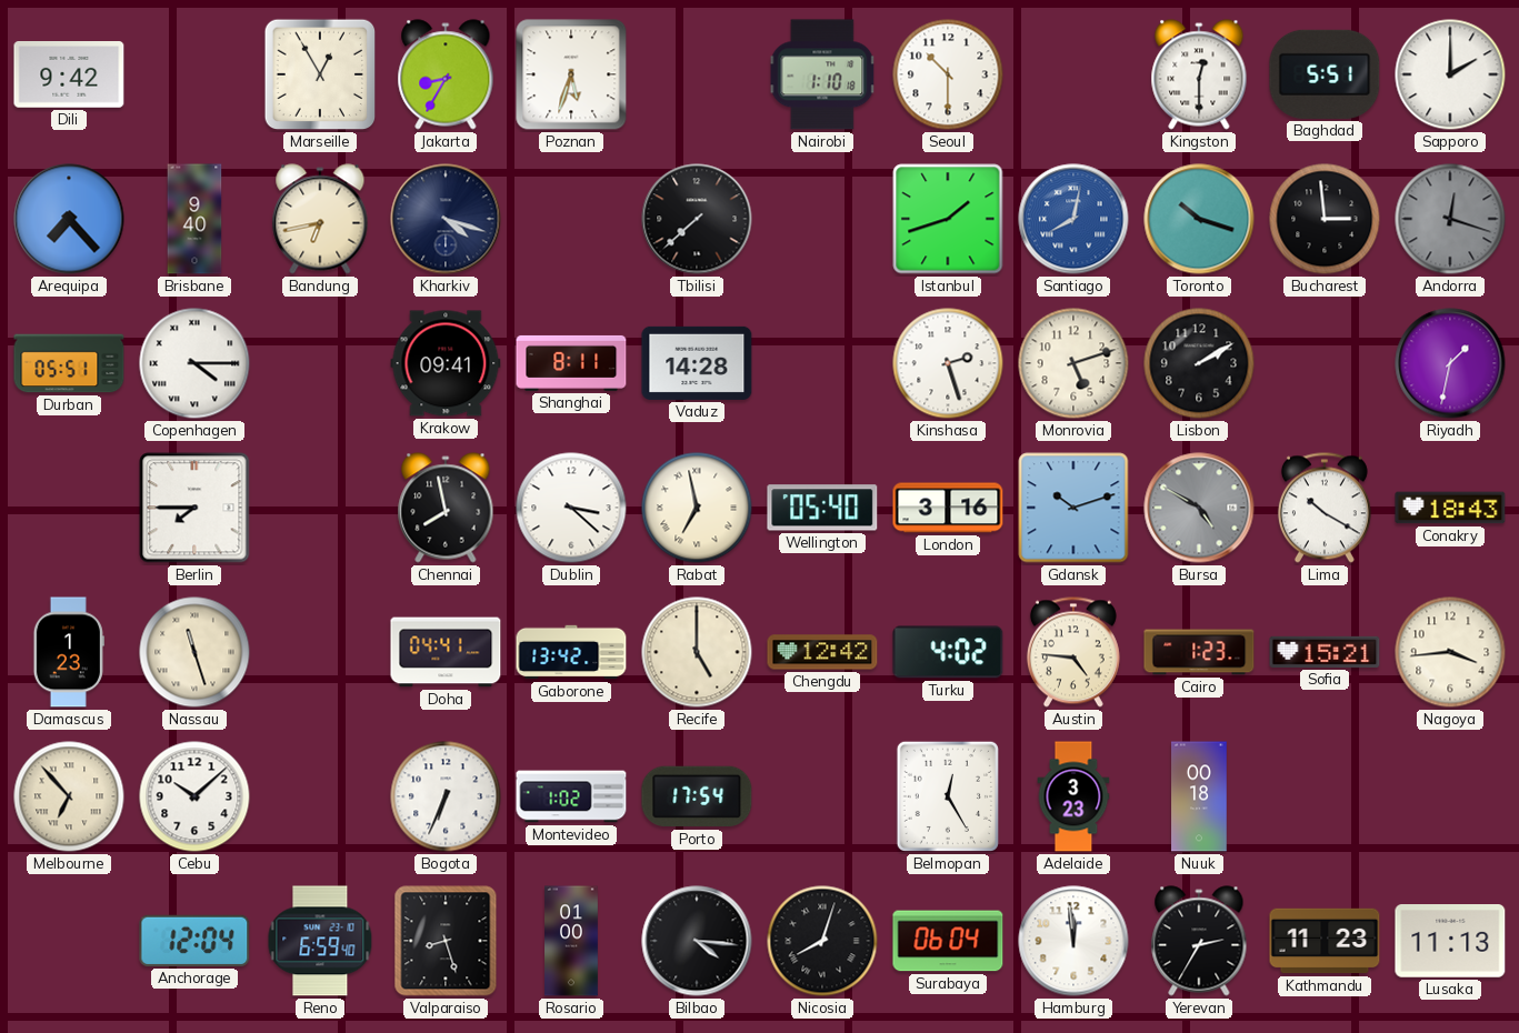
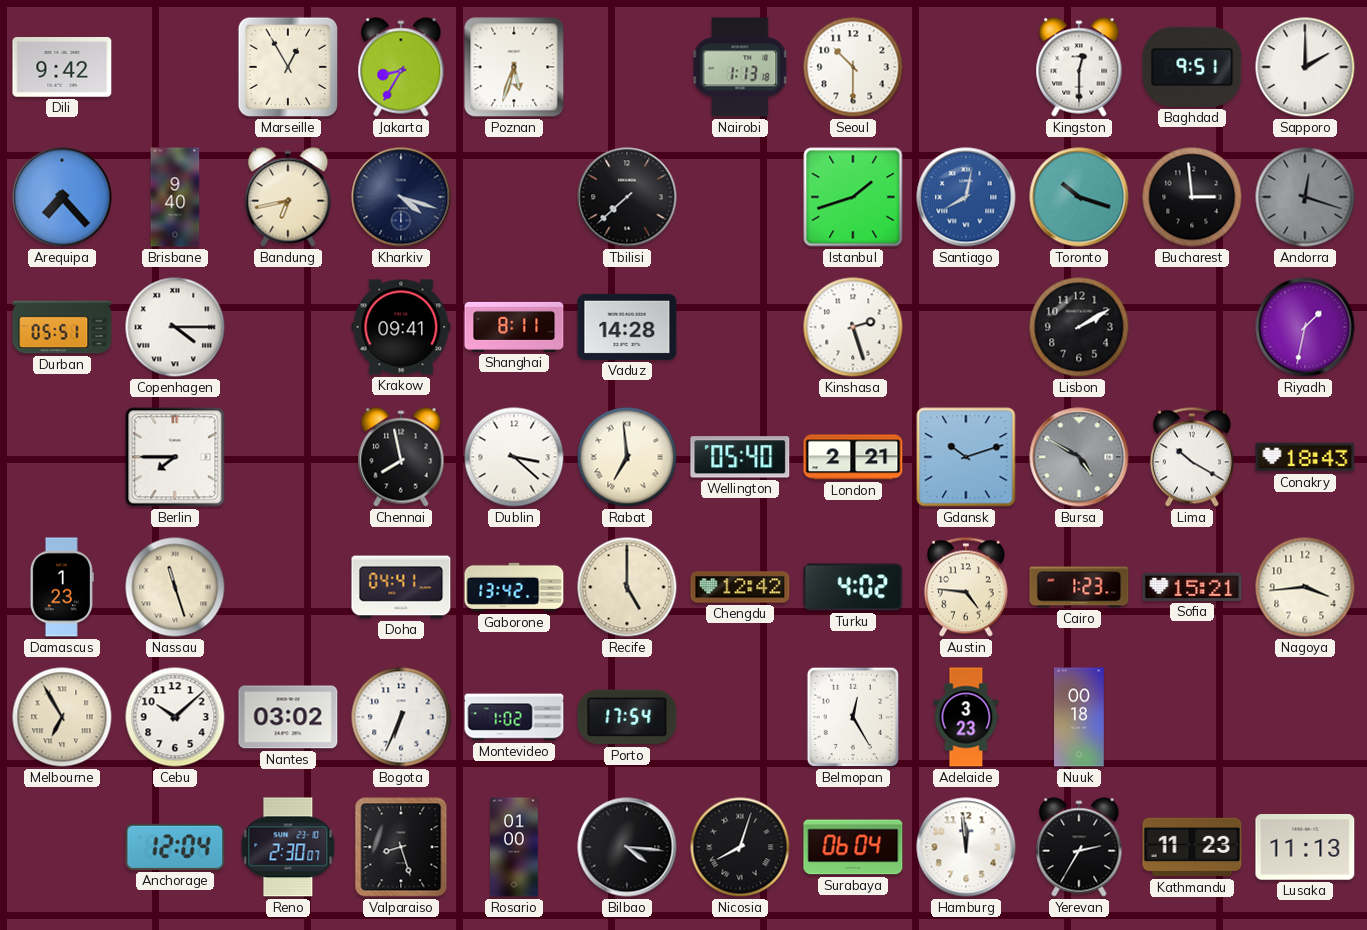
Nairobi: 1:10 -> 1:13 (740, 67)
Baghdad: 5:51 -> 9:51 (1192, 67)
Monrovia: 5:12 -> none (1073, 363)
Rabat: 6:58 -> 6:59 (627, 457)
London: 3:16 -> 2:21 (853, 457)
Melbourne: 6:53 -> 6:55 (62, 717)
Nantes: none -> 03:02 (288, 717)
Reno: 6:59 -> 2:30 (288, 847)
